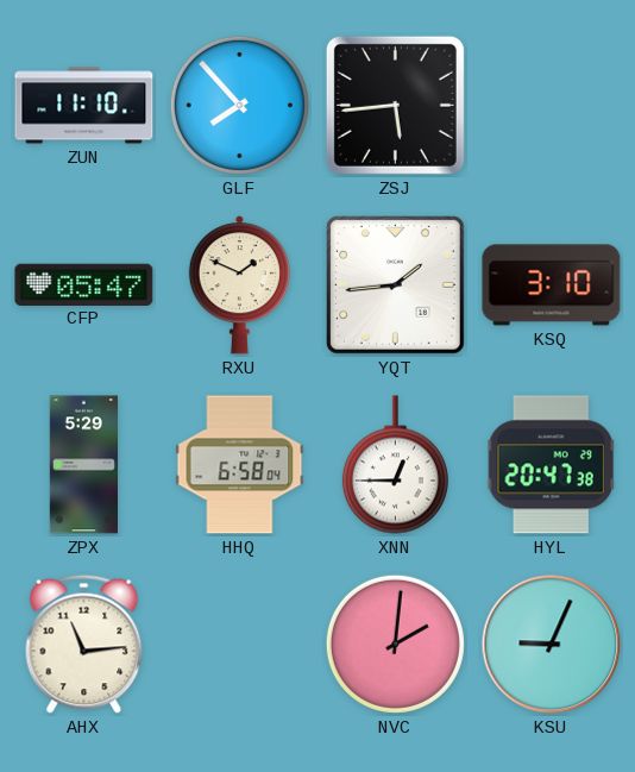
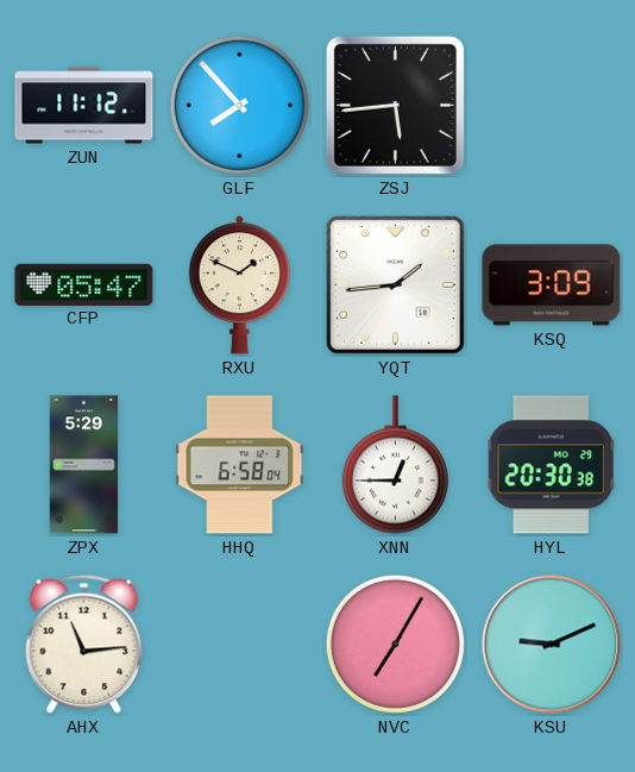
ZUN: 11:10 -> 11:12 (84, 106)
KSQ: 3:10 -> 3:09 (552, 285)
HYL: 20:47 -> 20:30 (552, 465)
NVC: 2:01 -> 7:05 (395, 644)
KSU: 9:04 -> 9:11 (552, 645)
